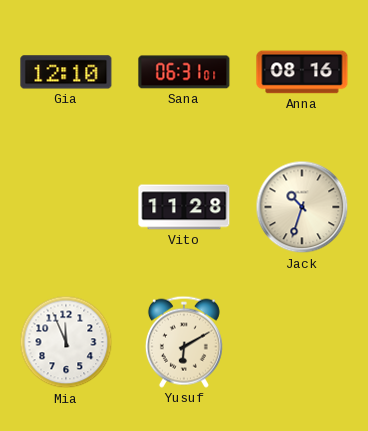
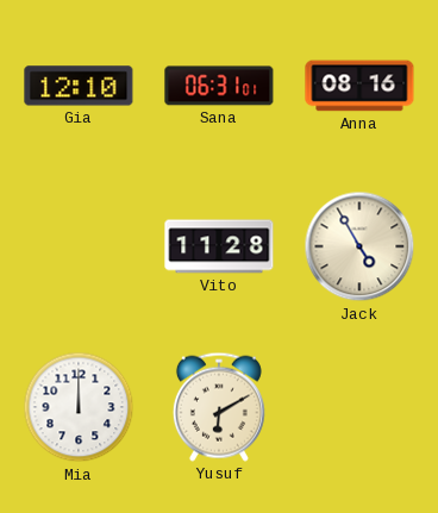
Jack: 10:33 -> 4:55 (359, 246)
Mia: 11:56 -> 12:00 (79, 407)
